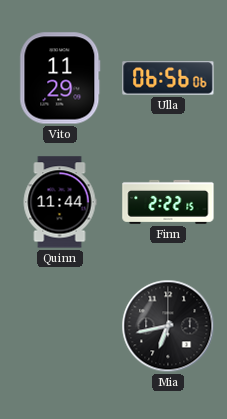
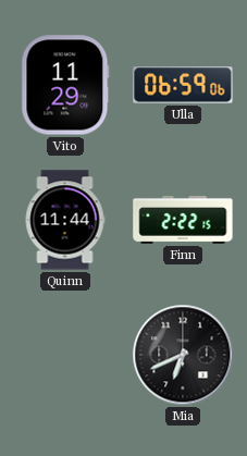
Ulla: 06:56 -> 06:59 (183, 85)
Mia: 6:43 -> 6:41 (183, 355)
